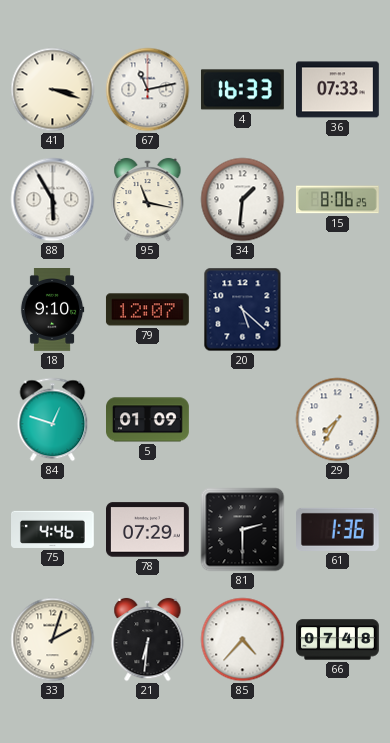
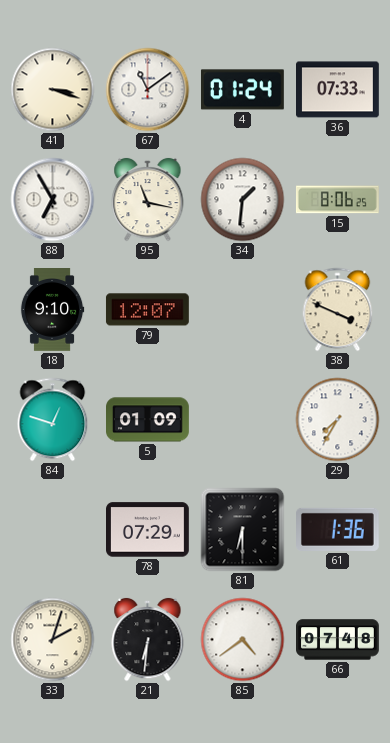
67: 11:13 -> 11:09 (148, 90)
4: 16:33 -> 01:24 (242, 90)
88: 5:55 -> 6:55 (53, 200)
20: 5:22 -> none (243, 310)
38: none -> 3:49 (338, 310)
75: 4:46 -> none (53, 529)
81: 2:30 -> 6:30 (243, 530)
85: 4:37 -> 4:39 (243, 640)
